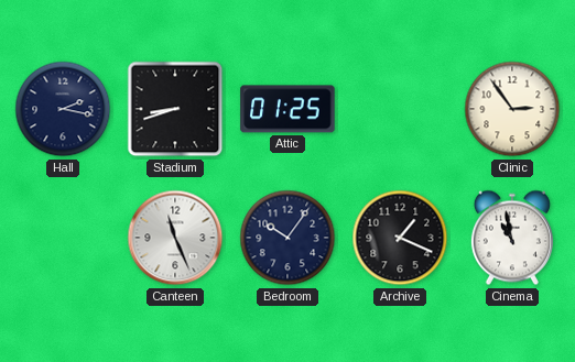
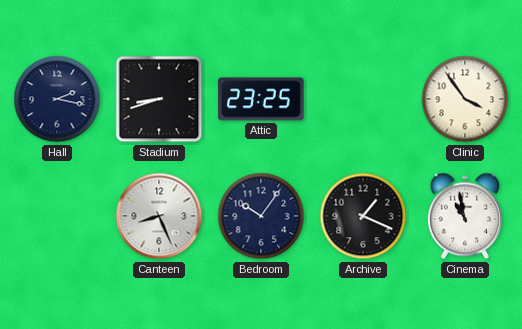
Attic: 01:25 -> 23:25 (261, 99)
Clinic: 2:54 -> 3:54 (465, 99)
Canteen: 11:26 -> 8:26 (159, 216)
